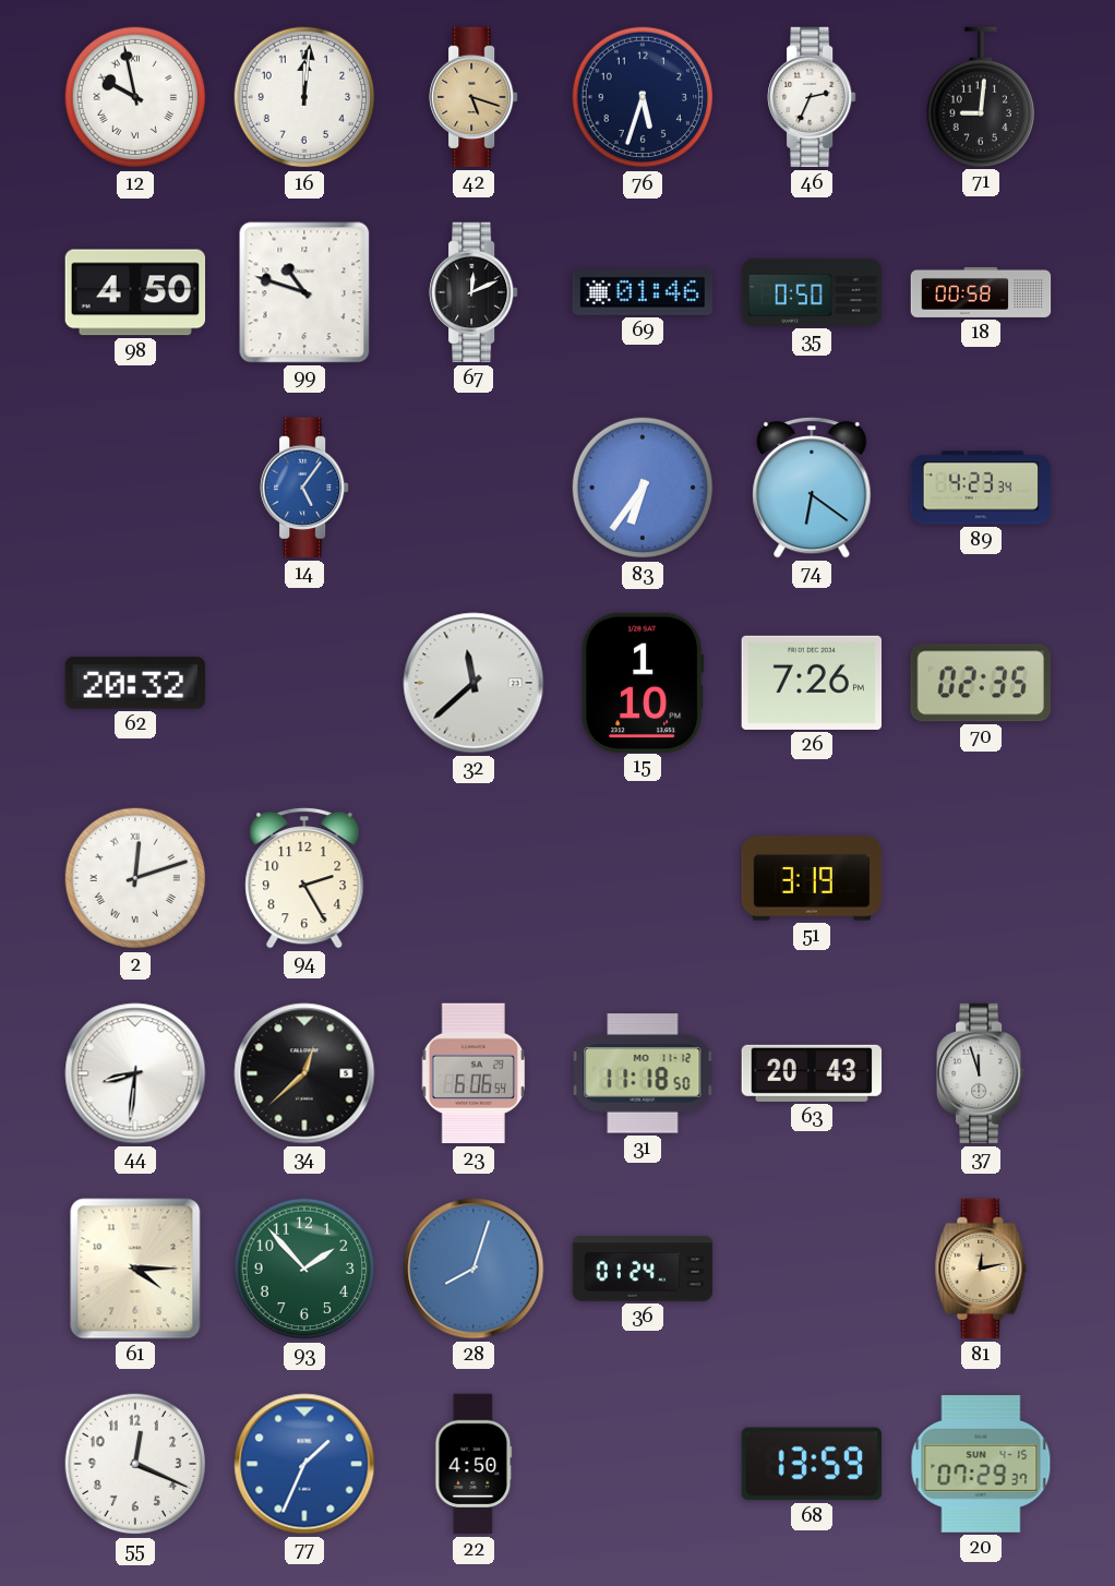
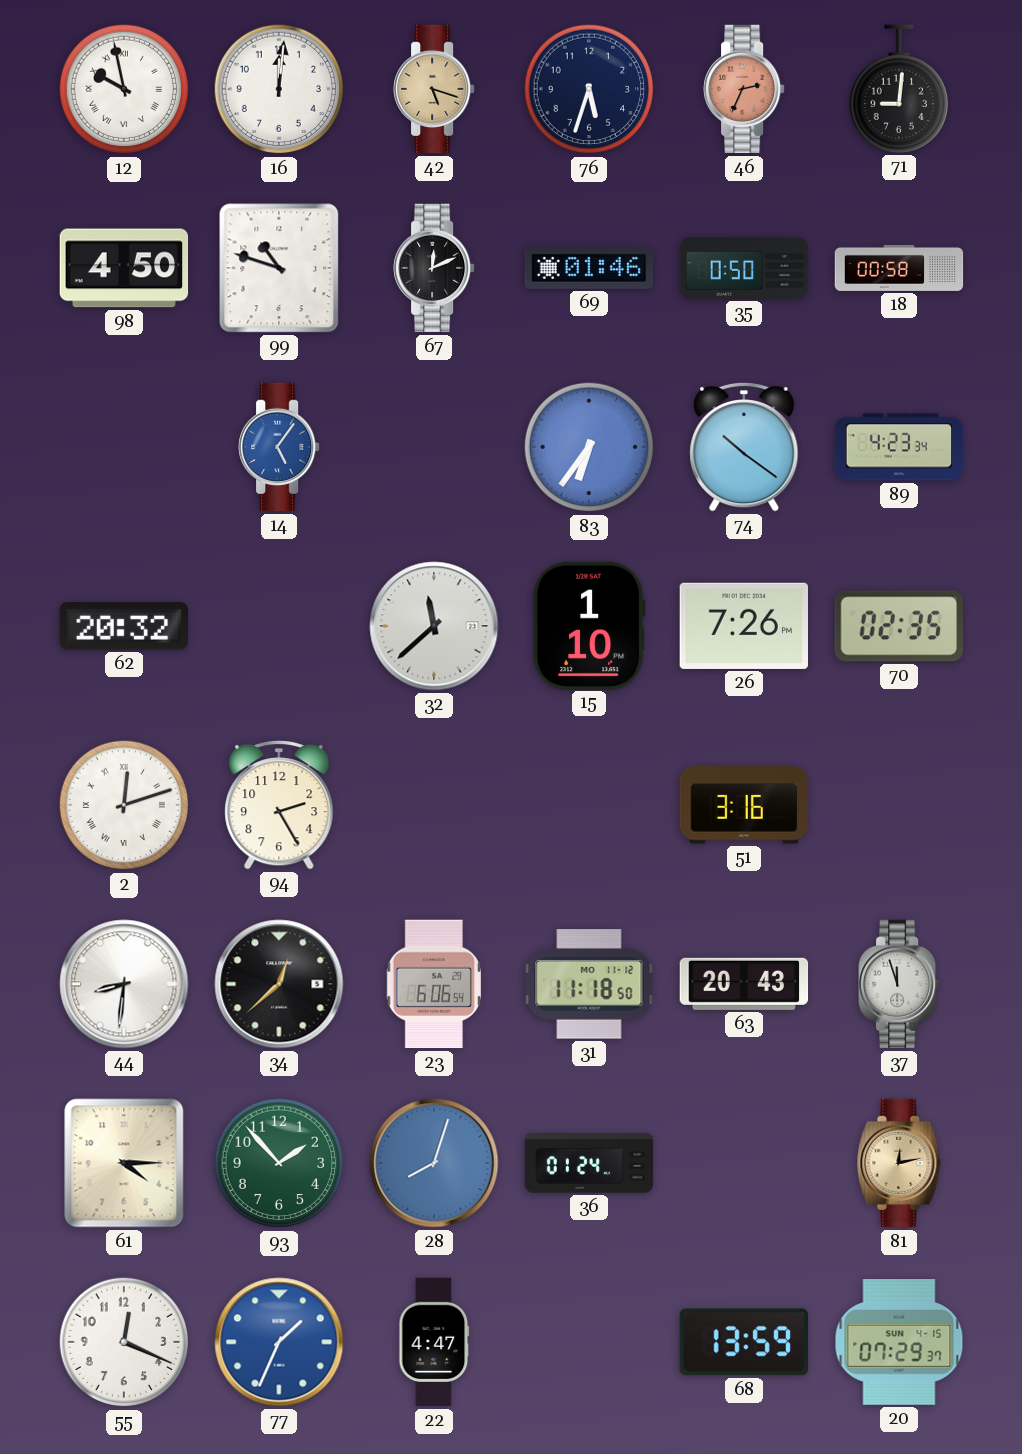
46 dial: white -> salmon (745, 89)
74: 6:21 -> 10:21 (744, 447)
51: 3:19 -> 3:16 (744, 805)
22: 4:50 -> 4:47 (434, 1342)
